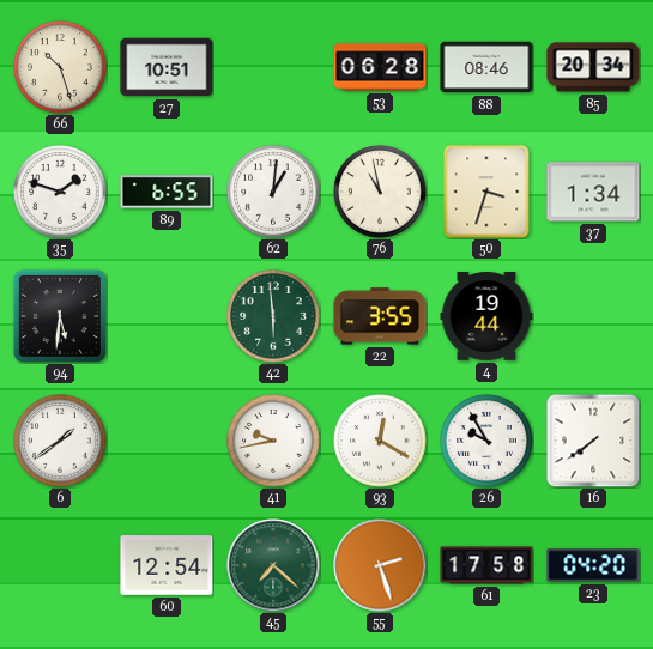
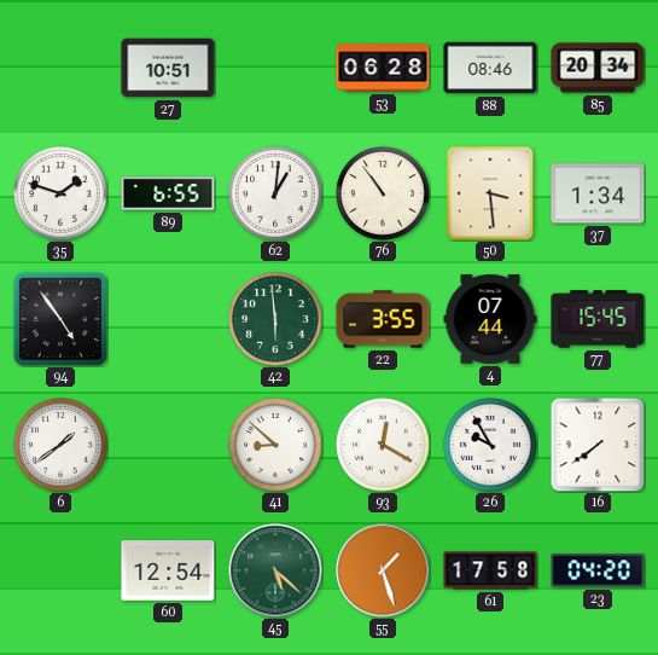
66: 10:27 -> none (60, 67)
76: 10:58 -> 10:54 (383, 193)
50: 3:33 -> 3:29 (490, 193)
94: 5:31 -> 4:54 (60, 319)
4: 19:44 -> 07:44 (490, 320)
77: none -> 15:45 (598, 319)
41: 9:43 -> 8:52 (275, 445)
45: 7:22 -> 5:22 (275, 570)
55: 2:27 -> 1:27 (383, 570)
